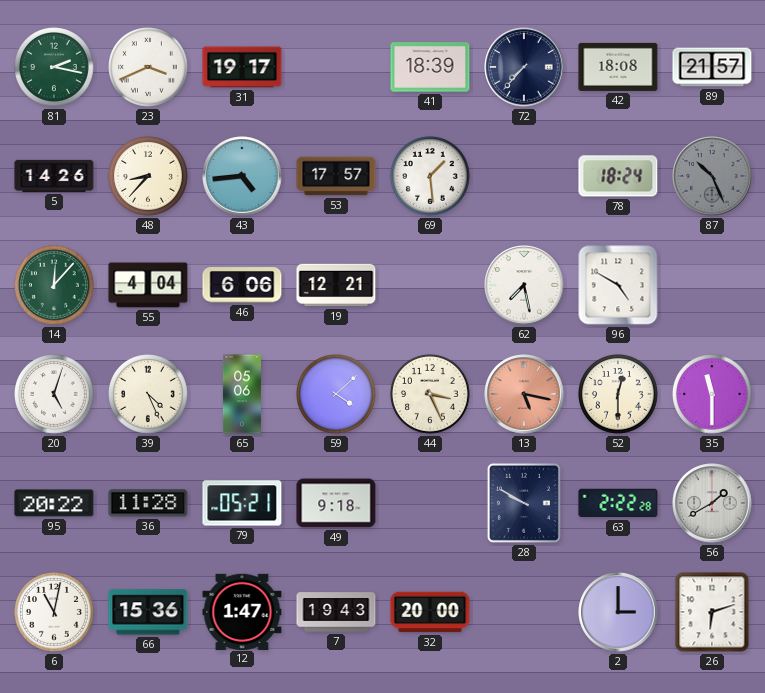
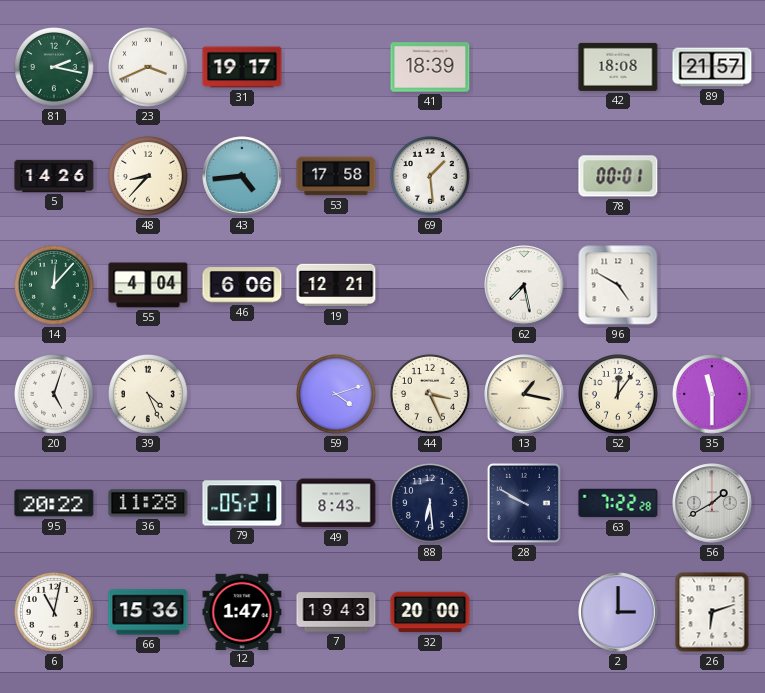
72: 7:37 -> none (524, 67)
53: 17:57 -> 17:58 (336, 176)
78: 18:24 -> 00:01 (618, 176)
87: 10:26 -> none (712, 176)
65: 05:06 -> none (242, 394)
59: 4:08 -> 4:12 (337, 395)
13: 5:17 -> 1:17 (524, 394)
13 dial: salmon -> cream (524, 394)
52: 12:30 -> 12:06 (619, 395)
49: 9:18 -> 8:43 (336, 503)
88: none -> 6:29 (431, 504)
63: 2:22 -> 7:22 (618, 503)
